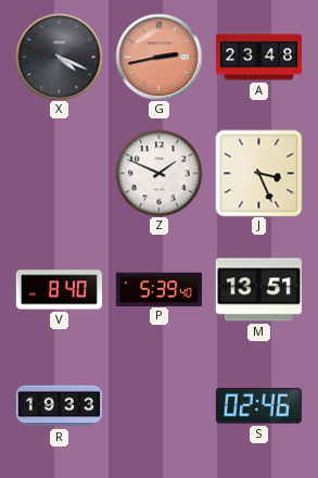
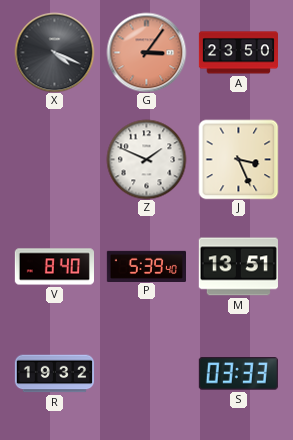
G: 2:43 -> 3:06 (146, 52)
A: 23:48 -> 23:50 (238, 53)
R: 19:33 -> 19:32 (54, 374)
S: 02:46 -> 03:33 (238, 374)
